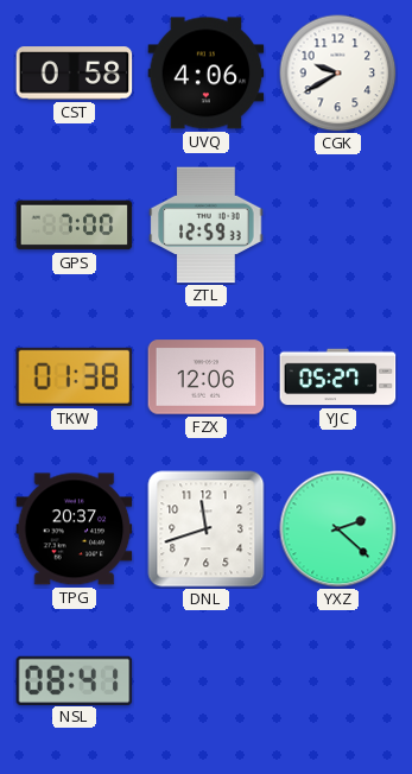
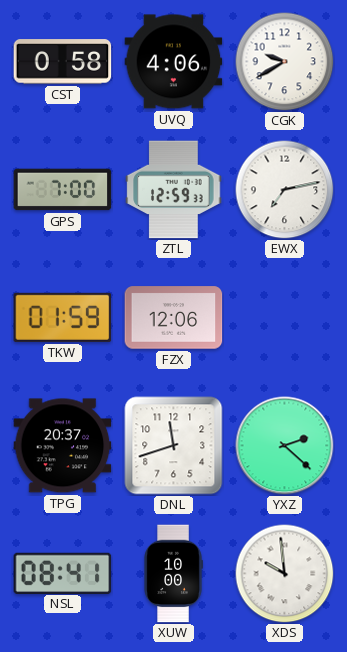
EWX: none -> 7:13 (285, 190)
TKW: 01:38 -> 01:59 (63, 317)
YJC: 05:27 -> none (338, 378)
XUW: none -> 10:00 (173, 574)
XDS: none -> 9:59 (285, 574)
